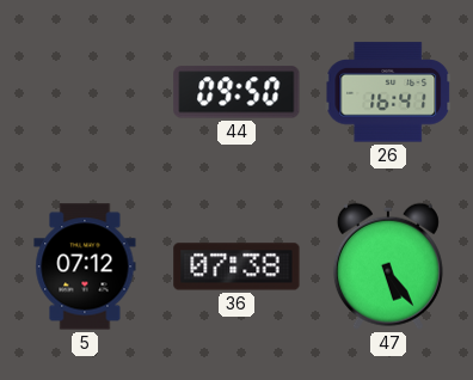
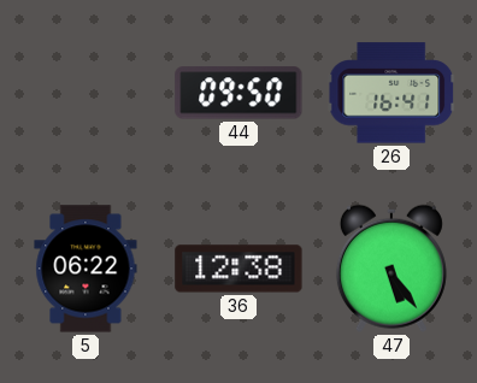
5: 07:12 -> 06:22 (86, 269)
36: 07:38 -> 12:38 (238, 269)
